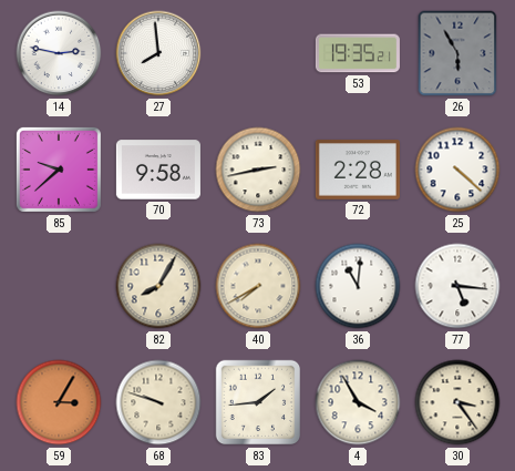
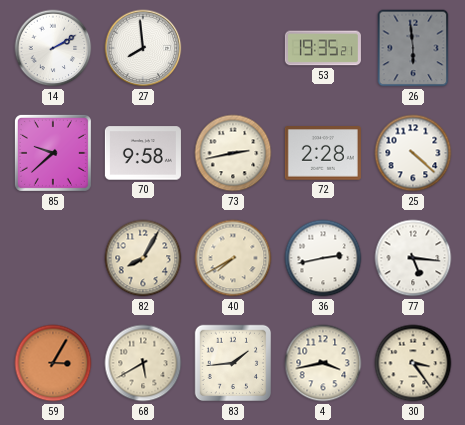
14: 2:47 -> 2:10 (53, 48)
26: 5:55 -> 5:59 (413, 48)
36: 11:01 -> 2:43 (323, 258)
68: 9:48 -> 5:40 (143, 363)
4: 3:55 -> 3:43 (323, 363)
